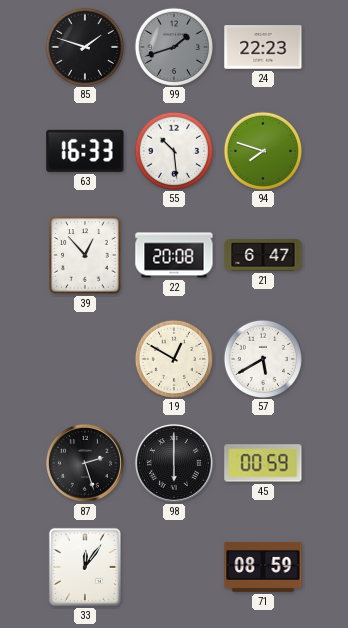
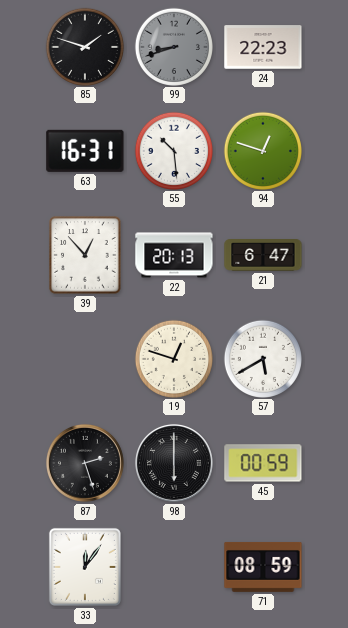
99: 1:42 -> 8:42 (173, 46)
63: 16:33 -> 16:31 (85, 151)
94: 7:48 -> 12:48 (262, 150)
22: 20:08 -> 20:13 (174, 255)
19: 12:50 -> 12:48 (173, 358)
